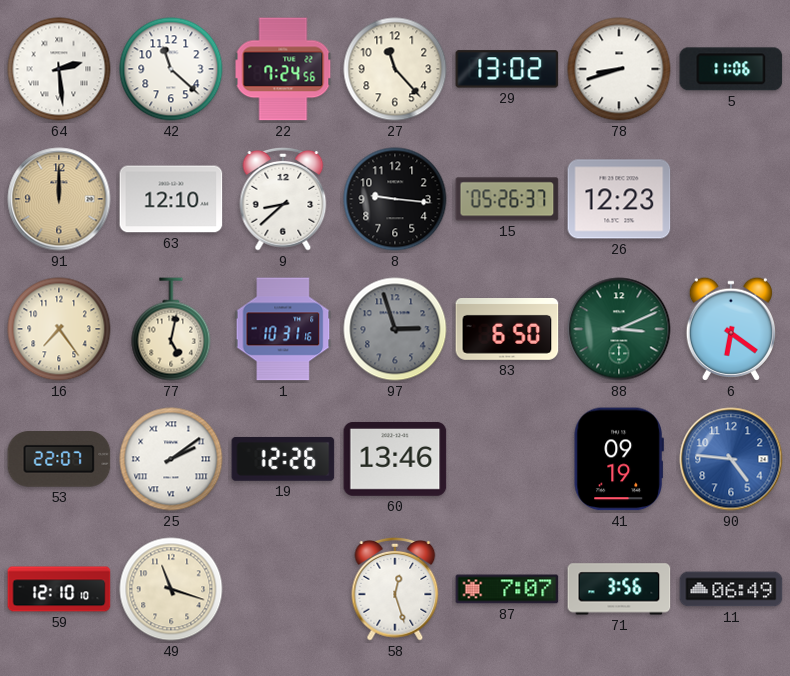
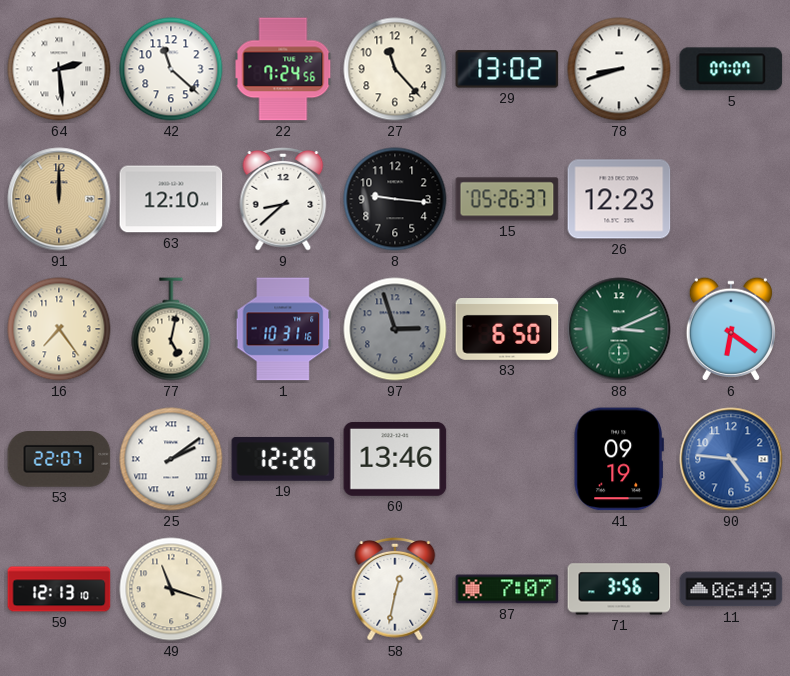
5: 11:06 -> 07:07 (731, 69)
59: 12:10 -> 12:13 (59, 589)
58: 12:27 -> 12:32 (395, 589)
